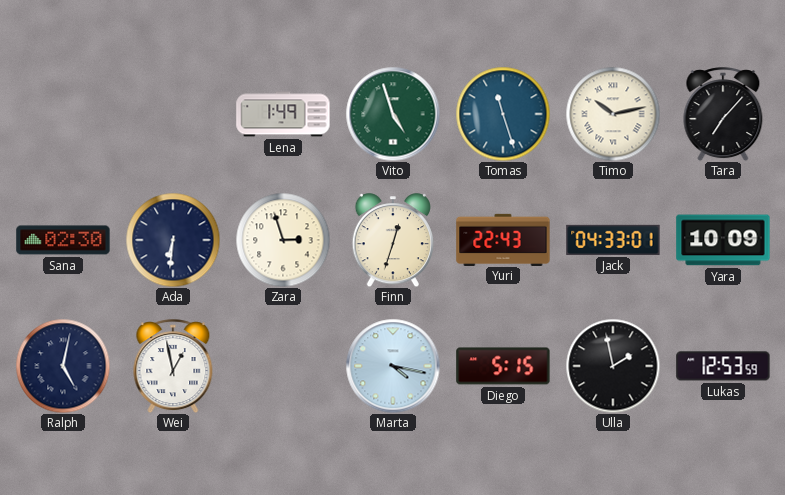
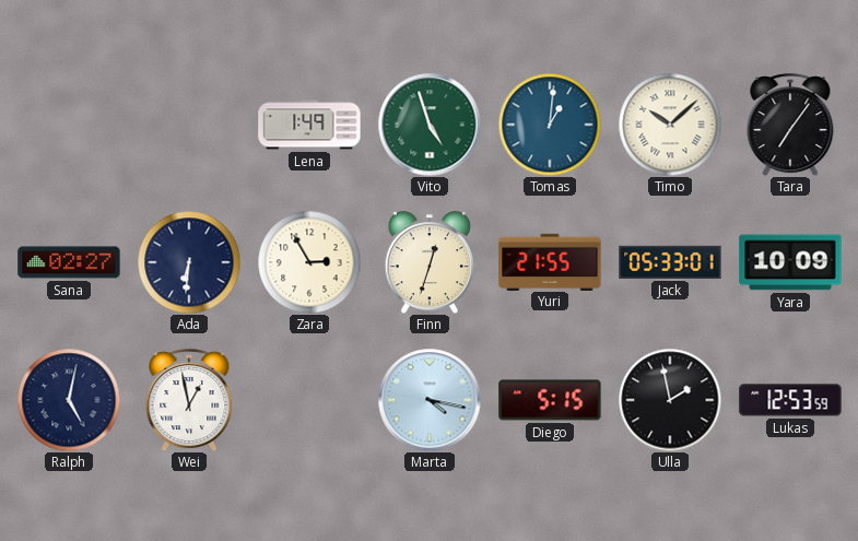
Tomas: 11:27 -> 1:01 (550, 125)
Timo: 10:13 -> 10:08 (670, 125)
Tara: 7:07 -> 7:06 (790, 125)
Sana: 02:30 -> 02:27 (69, 262)
Zara: 2:57 -> 2:55 (309, 262)
Yuri: 22:43 -> 21:55 (550, 261)
Jack: 04:33 -> 05:33 (670, 262)
